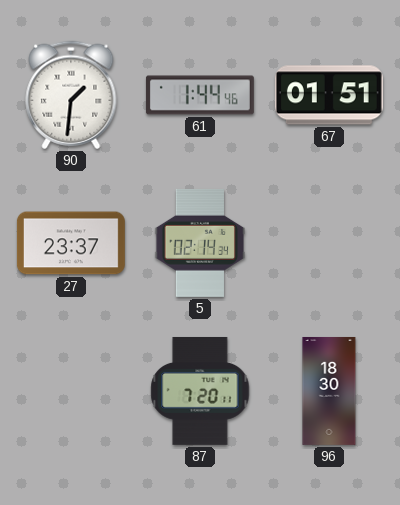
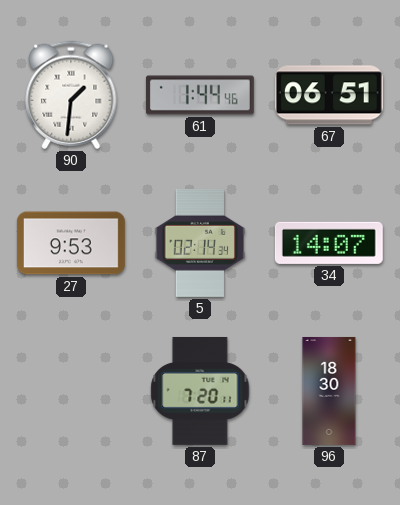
67: 01:51 -> 06:51 (329, 95)
27: 23:37 -> 9:53 (71, 243)
34: none -> 14:07 (329, 243)
